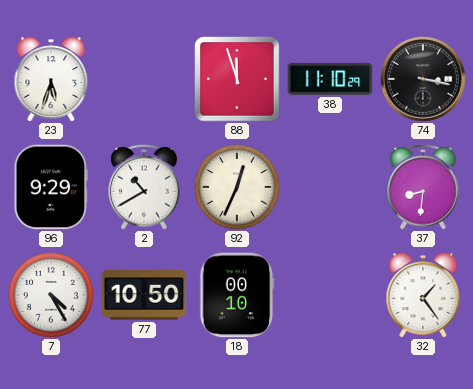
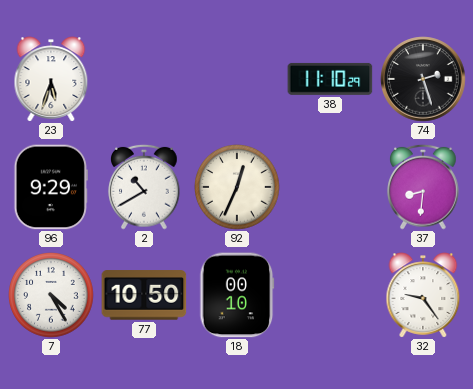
88: 11:57 -> none (237, 79)
74: 3:17 -> 2:27 (423, 79)
32: 1:24 -> 9:24 (423, 295)
